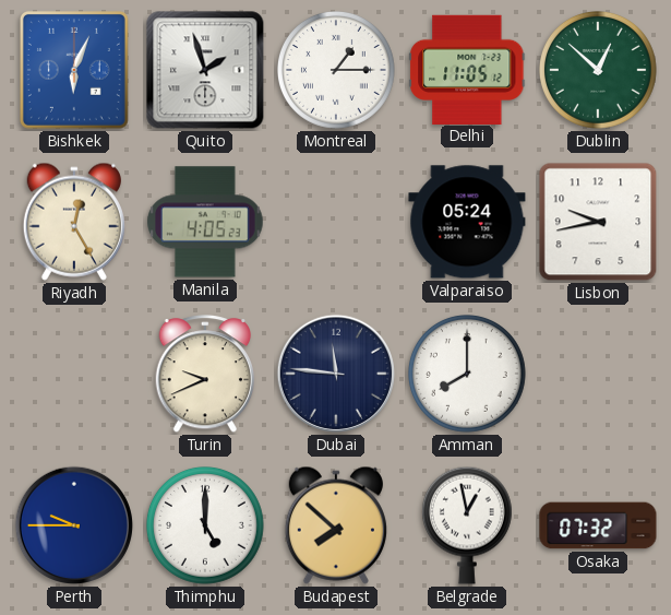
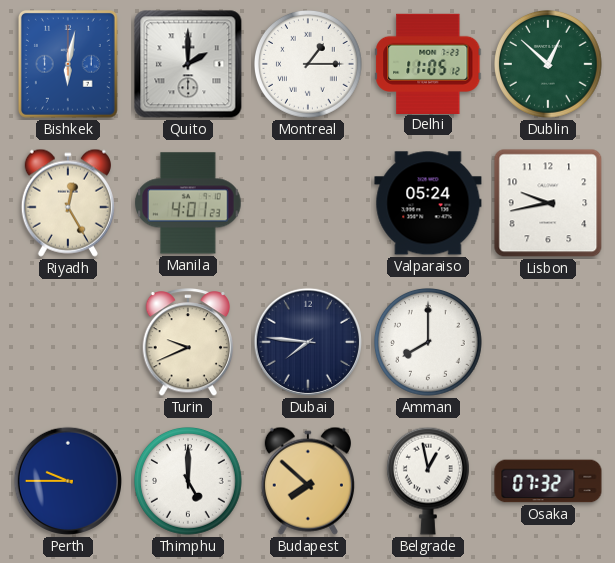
Bishkek: 6:04 -> 6:02 (68, 64)
Quito: 1:57 -> 2:00 (188, 64)
Manila: 4:05 -> 4:01 (188, 203)
Dubai: 11:46 -> 7:46 (308, 342)
